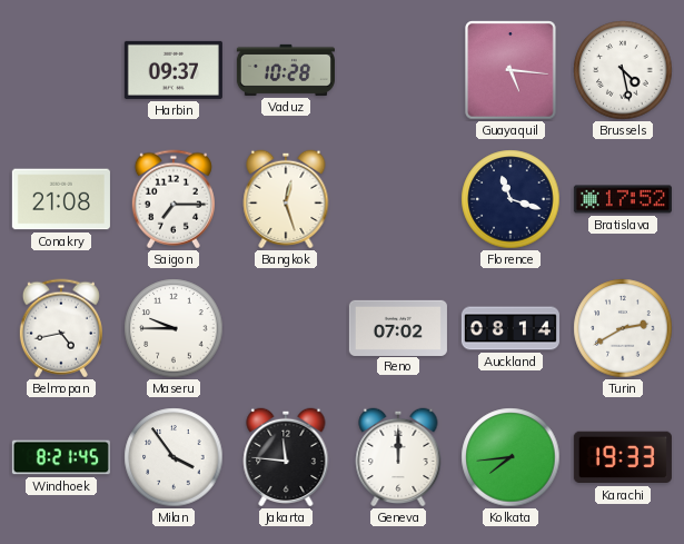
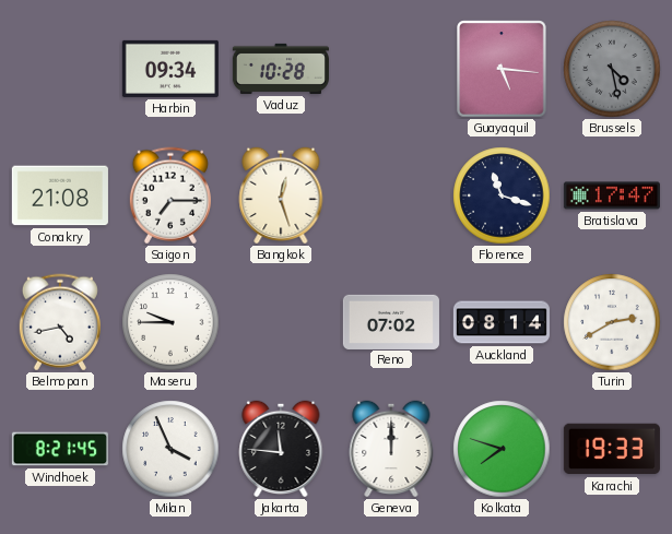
Harbin: 09:37 -> 09:34 (170, 69)
Brussels dial: white -> grey (612, 69)
Bratislava: 17:52 -> 17:47 (612, 195)
Milan: 3:54 -> 3:56 (170, 449)
Kolkata: 7:44 -> 7:48 (502, 449)
